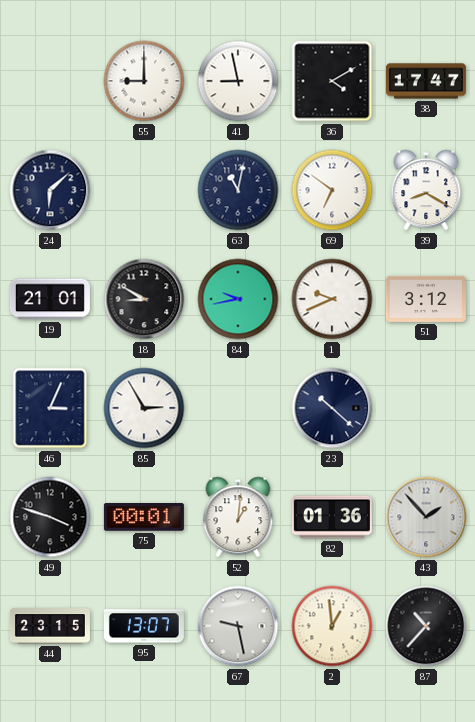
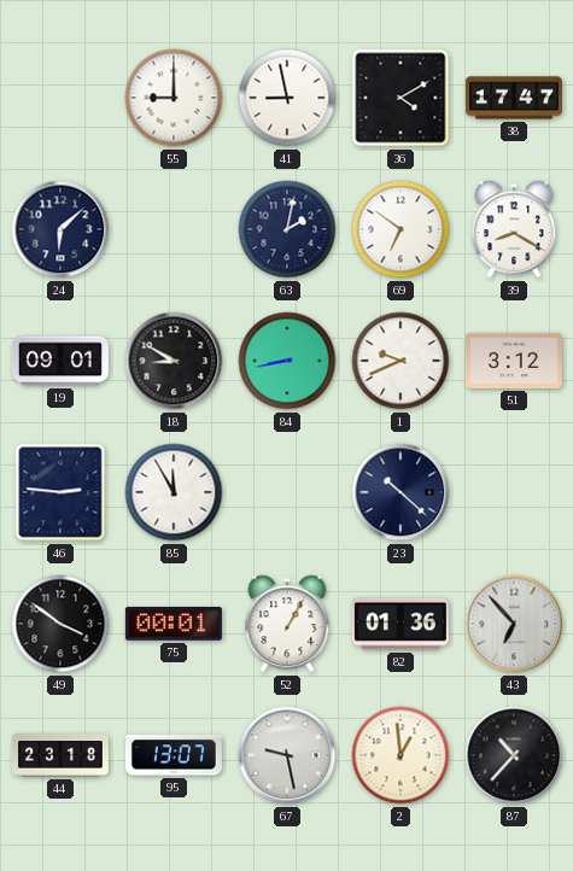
63: 11:02 -> 2:02 (287, 229)
19: 21:01 -> 09:01 (60, 361)
84: 9:43 -> 8:43 (287, 361)
46: 3:04 -> 2:46 (60, 492)
85: 2:55 -> 11:55 (174, 492)
49: 3:48 -> 3:51 (60, 624)
52: 1:01 -> 1:05 (287, 624)
43: 1:53 -> 6:53 (514, 624)
44: 23:15 -> 23:18 (60, 755)
